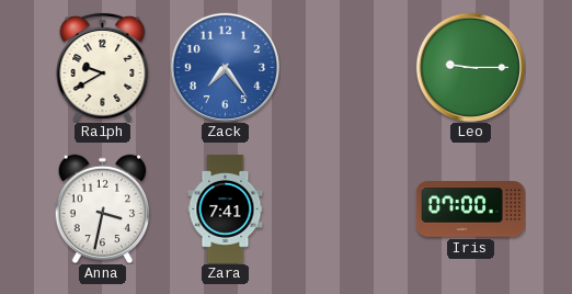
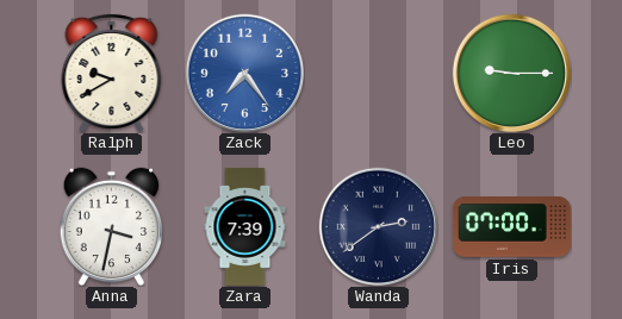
Zara: 7:41 -> 7:39 (245, 226)
Wanda: none -> 2:39 (378, 226)
